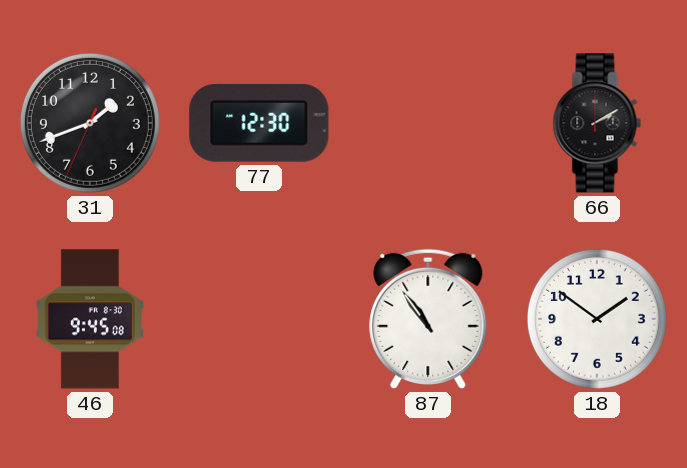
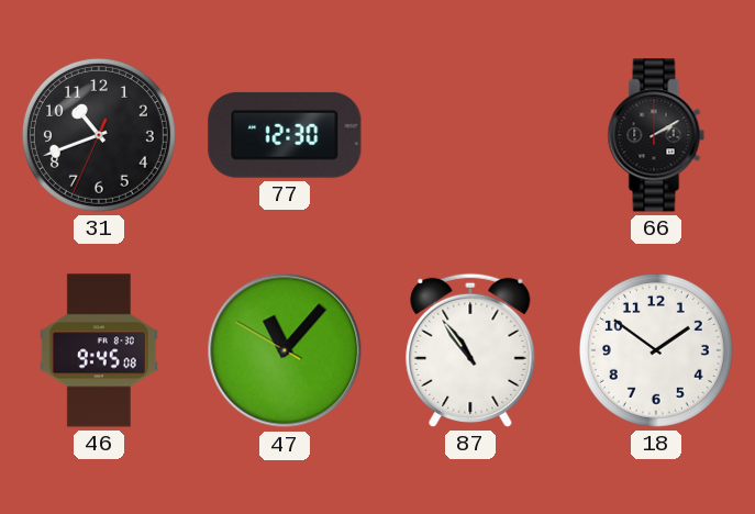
31: 1:41 -> 10:41 (99, 135)
47: none -> 11:06 (285, 350)
